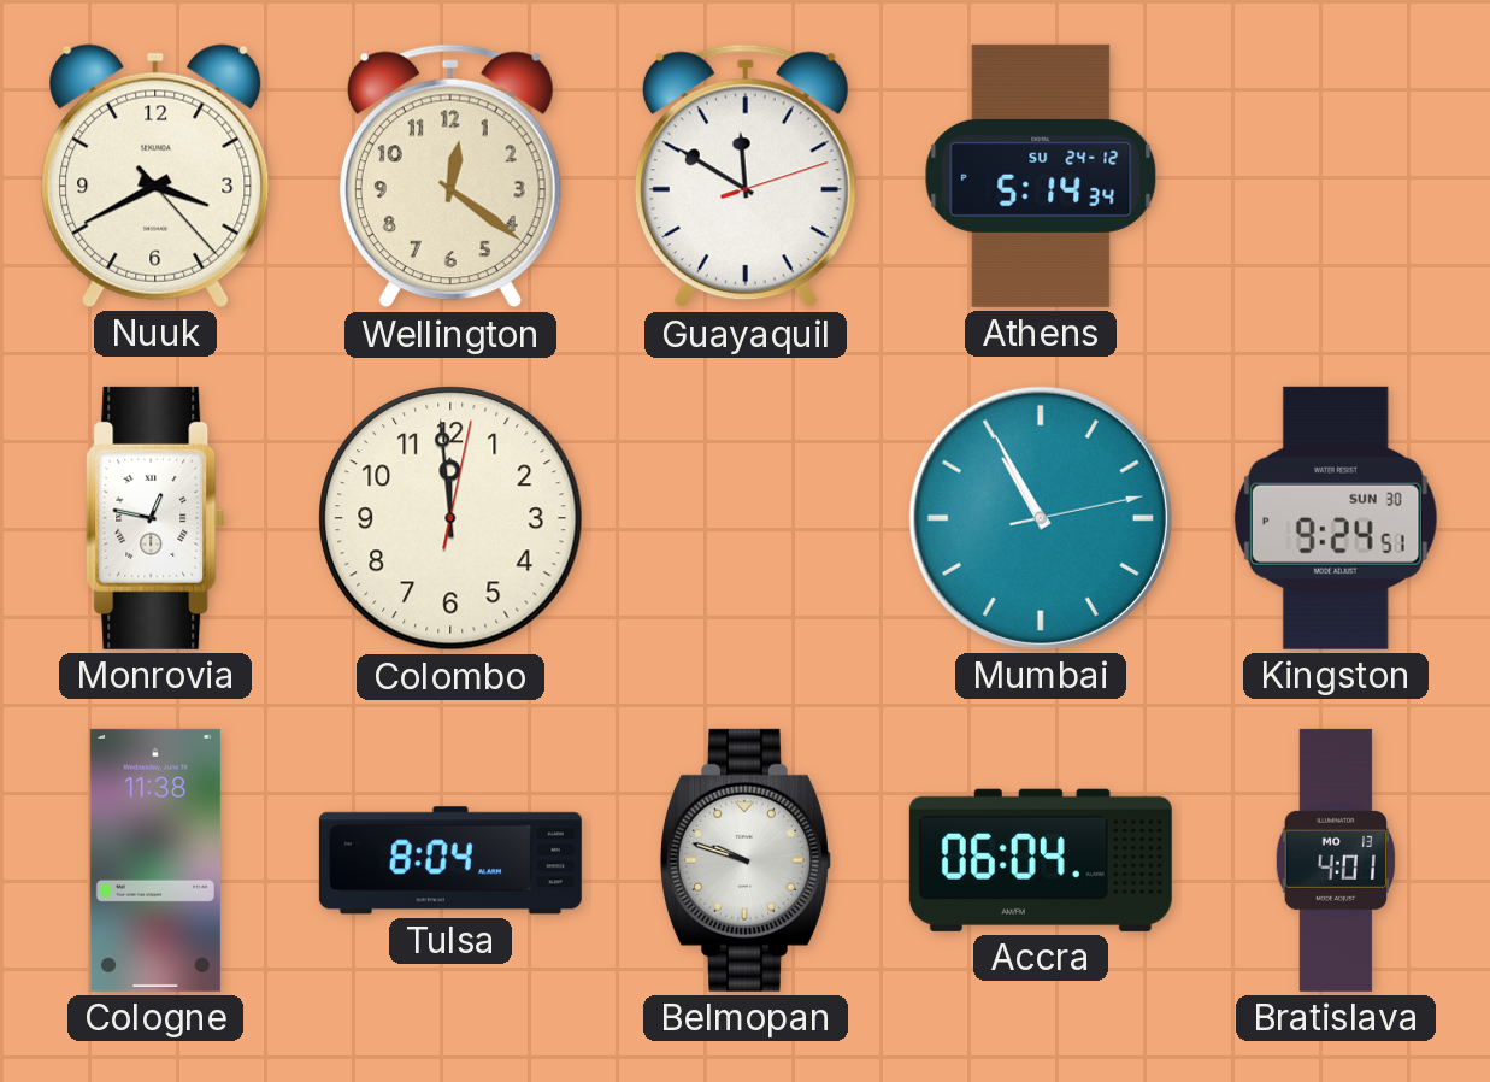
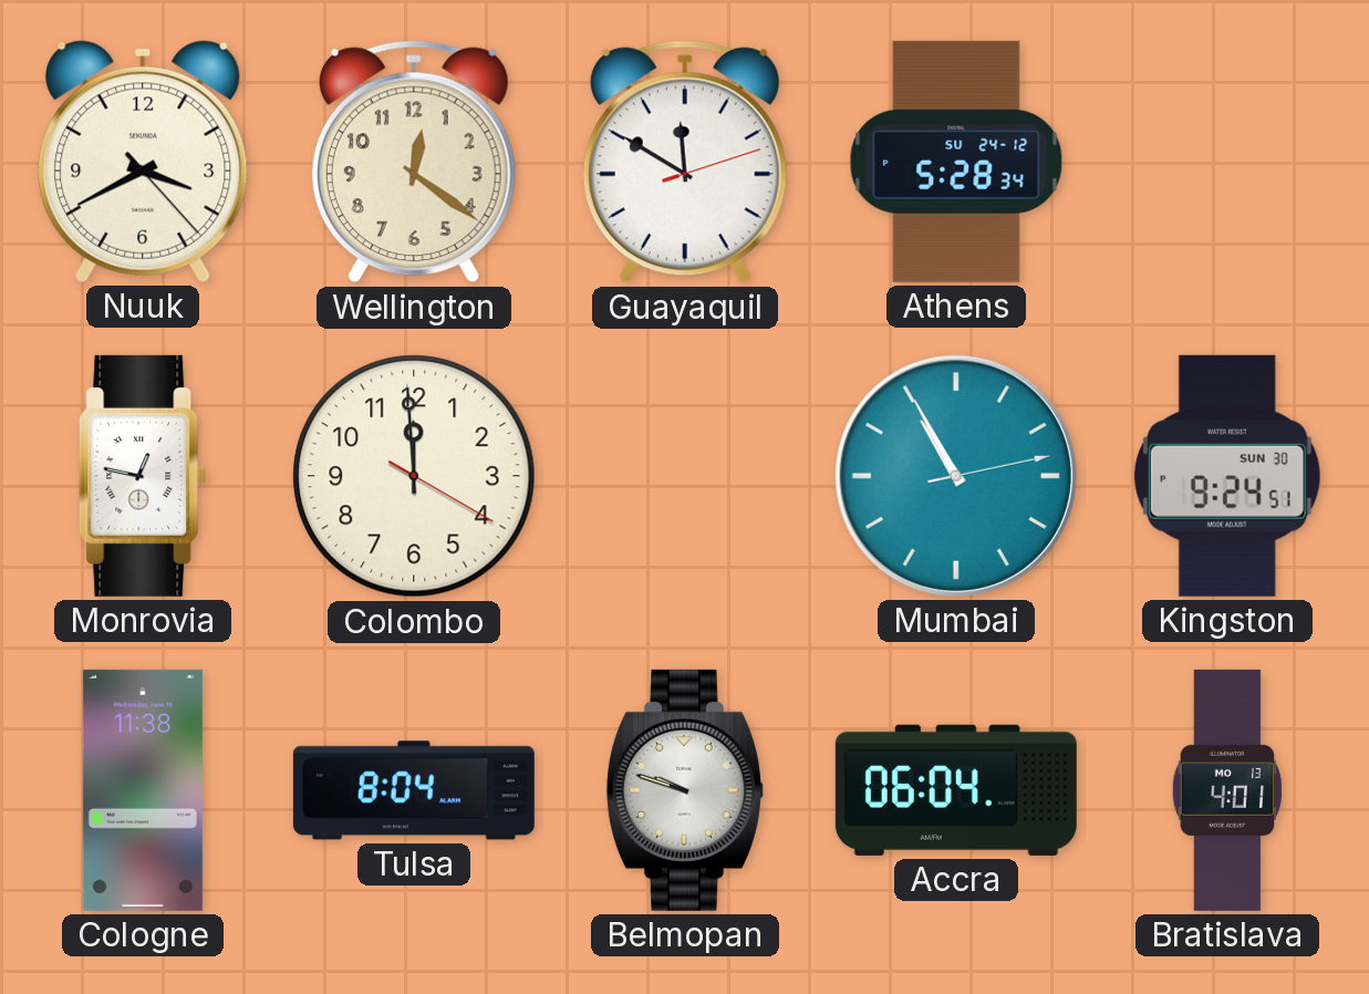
Athens: 5:14 -> 5:28 (956, 162)
Colombo: 11:59:02 -> 11:59:20 (414, 476)
